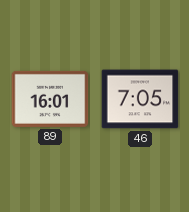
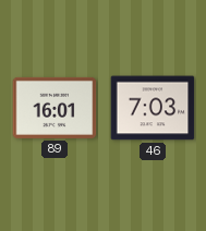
46: 7:05 -> 7:03 (153, 108)
